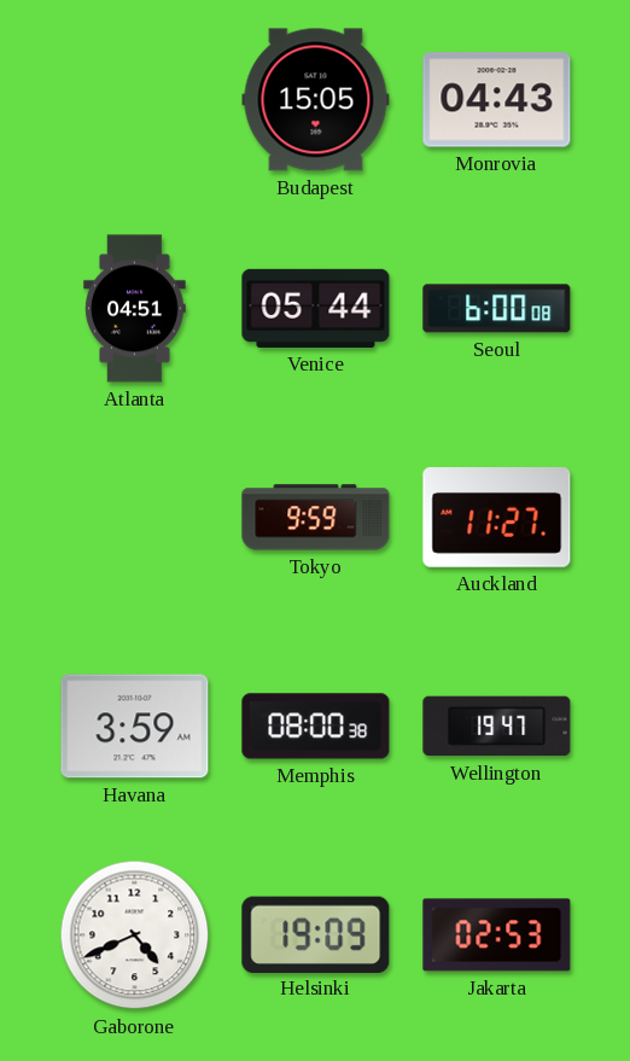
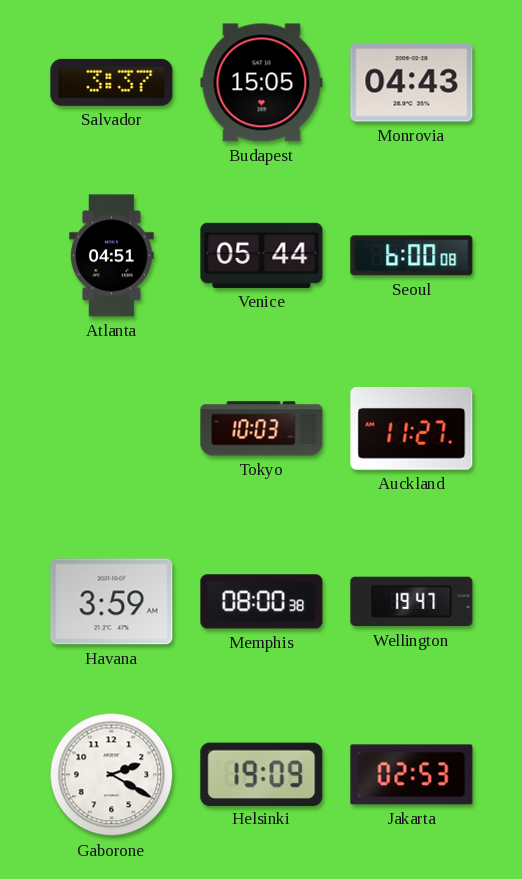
Salvador: none -> 3:37 (112, 82)
Tokyo: 9:59 -> 10:03 (262, 429)
Gaborone: 4:41 -> 2:20 (112, 775)
